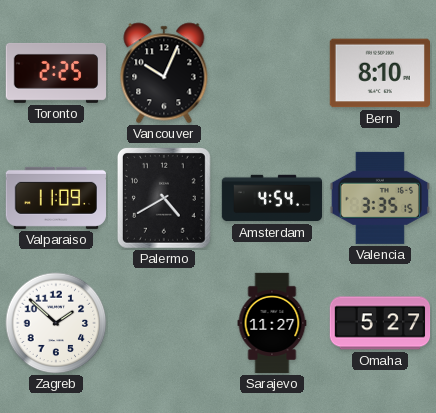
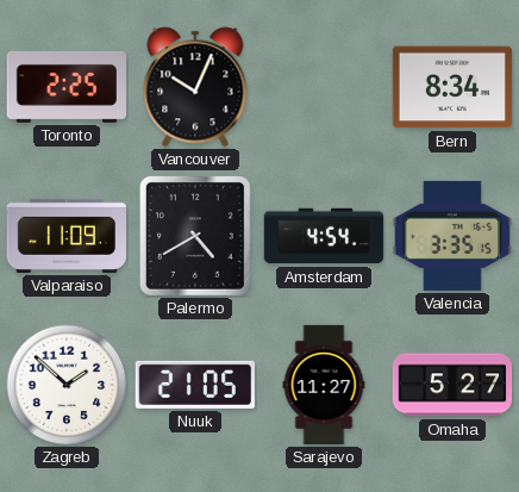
Bern: 8:10 -> 8:34 (451, 87)
Nuuk: none -> 21:05 (195, 385)
